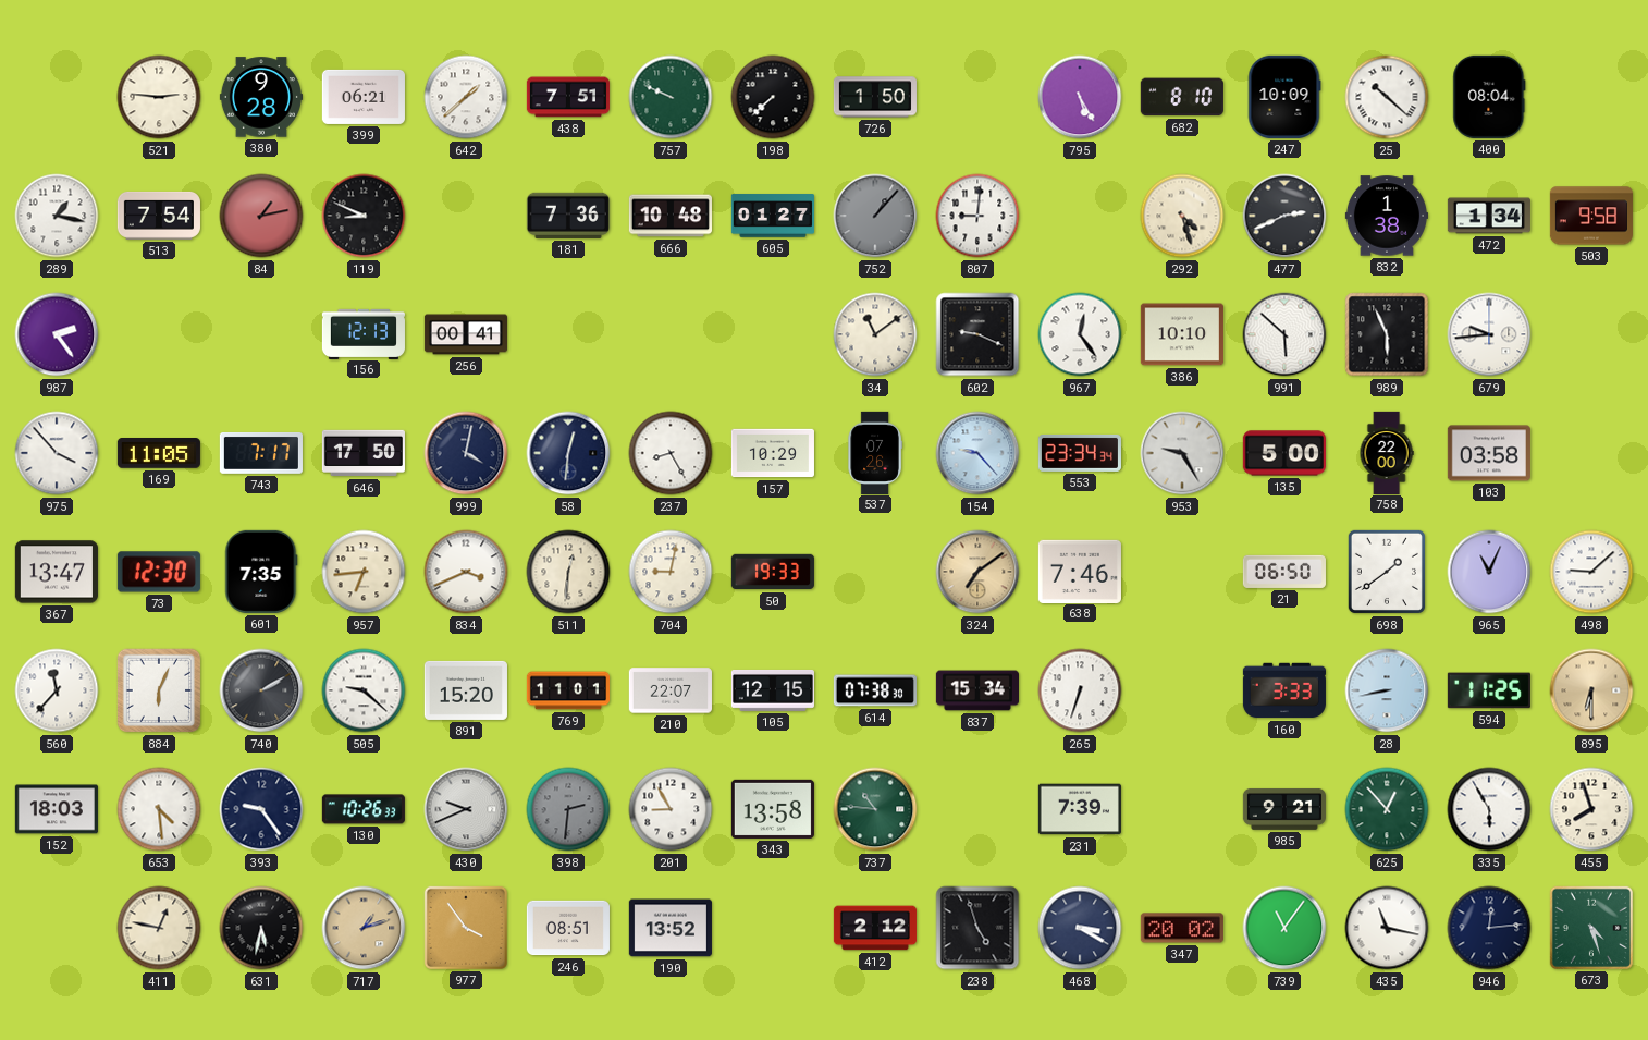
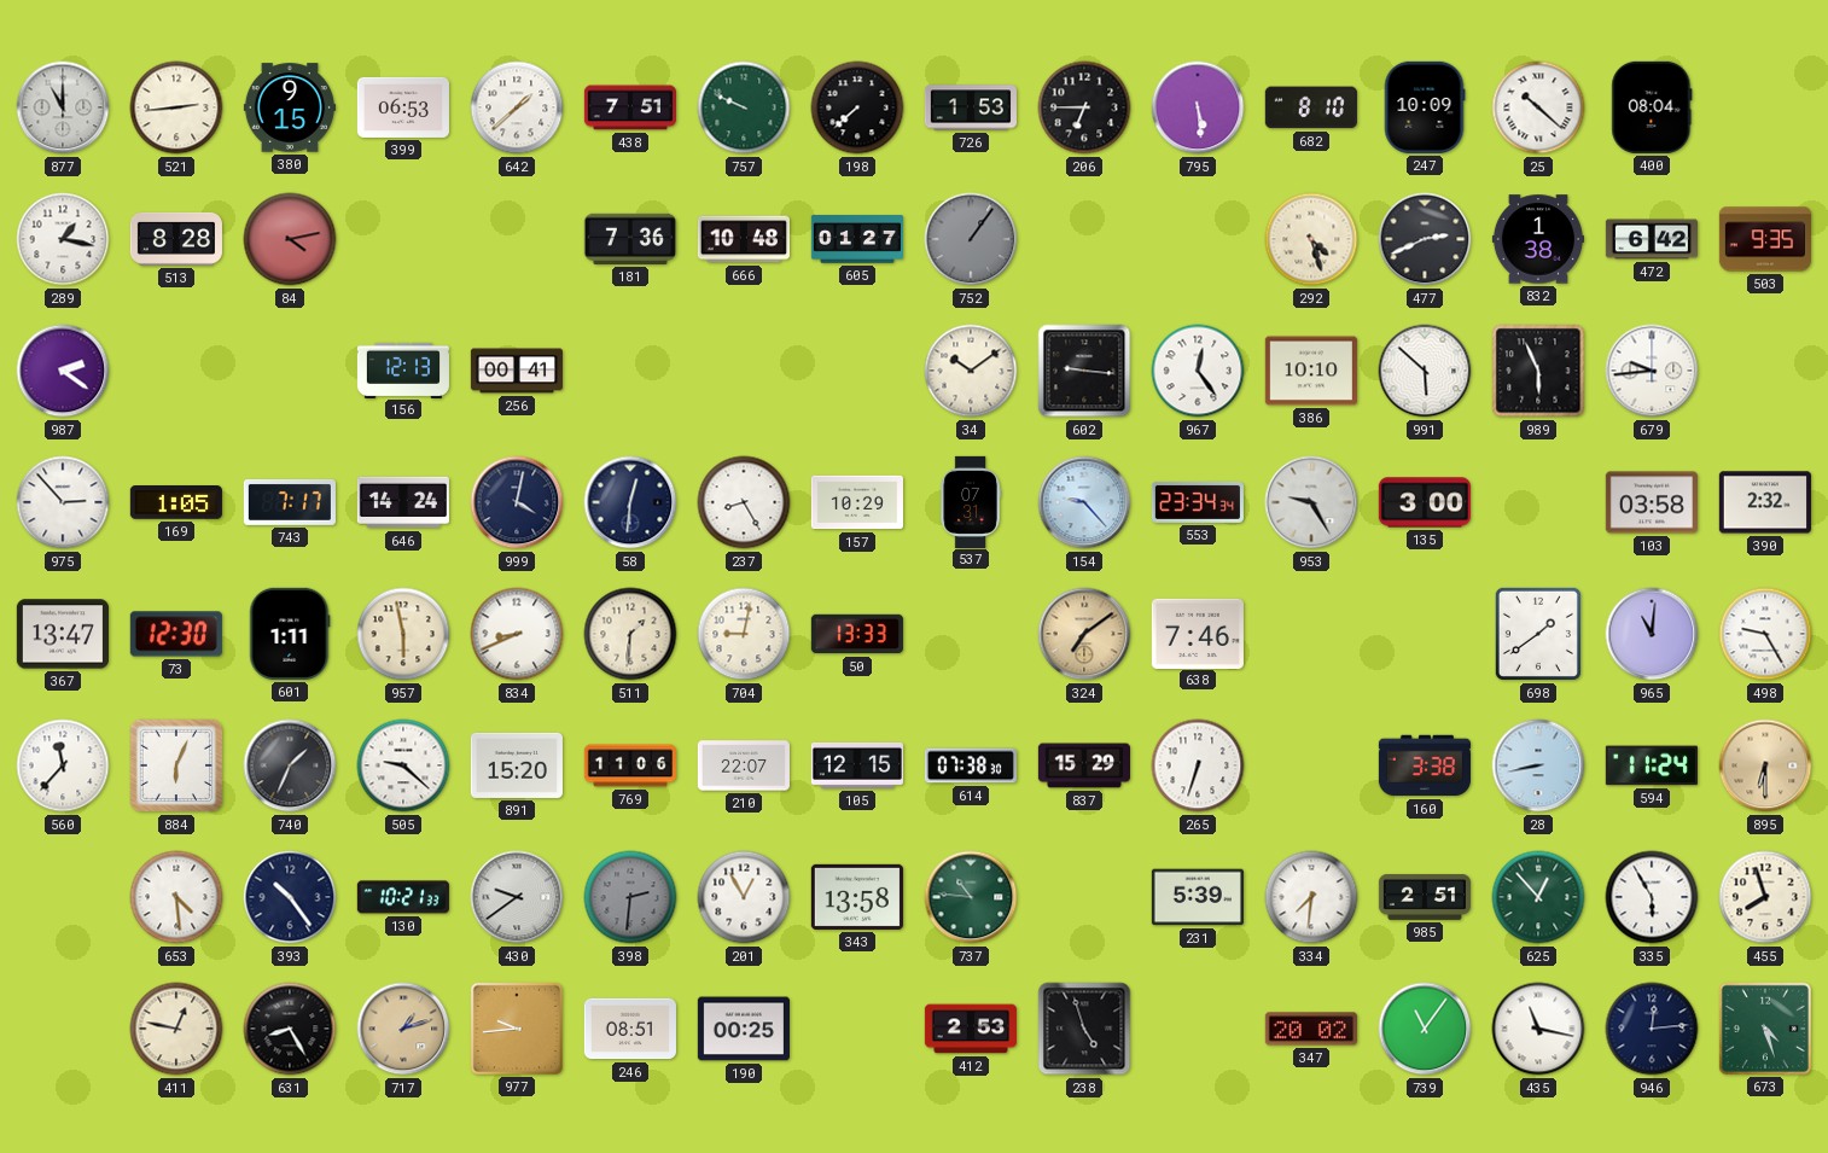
877: none -> 11:00 (63, 107)
521: 2:46 -> 2:44 (176, 107)
380: 9:28 -> 9:15 (290, 107)
399: 06:21 -> 06:53 (403, 107)
726: 1:50 -> 1:53 (971, 107)
206: none -> 6:45 (1084, 107)
795: 5:25 -> 5:29 (1198, 107)
513: 7:54 -> 8:28 (176, 239)
84: 1:13 -> 4:13 (290, 239)
119: 8:49 -> none (364, 216)
752: 1:07 -> 1:06 (971, 239)
807: 9:01 -> none (977, 216)
472: 1:34 -> 6:42 (1652, 239)
503: 9:58 -> 9:35 (1765, 239)
987: 2:24 -> 2:21 (63, 371)
34: 11:09 -> 10:09 (971, 371)
602: 9:19 -> 9:16 (1084, 371)
975: 3:53 -> 2:53 (63, 502)
169: 11:05 -> 1:05 (176, 502)
646: 17:50 -> 14:24 (403, 502)
537: 07:26 -> 07:31 (971, 501)
135: 5:00 -> 3:00 (1425, 502)
758: 22:00 -> none (1387, 452)
390: none -> 2:32 (1765, 502)
601: 7:35 -> 1:11 (290, 634)
957: 6:44 -> 5:58 (403, 634)
834: 3:41 -> 8:41 (517, 634)
511: 12:31 -> 1:31 (630, 634)
50: 19:33 -> 13:33 (857, 634)
21: 06:50 -> none (1284, 572)
965: 11:04 -> 11:01 (1652, 634)
498: 9:08 -> 9:25 (1765, 634)
740: 2:10 -> 1:34 (290, 765)
769: 11:01 -> 11:06 (629, 765)
837: 15:34 -> 15:29 (1083, 765)
160: 3:33 -> 3:38 (1425, 765)
594: 11:25 -> 11:24 (1652, 765)
152: 18:03 -> none (57, 809)
393: 9:24 -> 10:24 (290, 897)
130: 10:26 -> 10:21 (403, 897)
430: 9:41 -> 9:39 (517, 897)
201: 8:55 -> 12:55 (744, 897)
231: 7:39 -> 5:39 (1198, 897)
334: none -> 7:31 (1311, 897)
985: 9:21 -> 2:51 (1425, 897)
631: 5:32 -> 8:25 (290, 1029)
977: 3:54 -> 9:44 (517, 1029)
190: 13:52 -> 00:25 (744, 1029)
412: 2:12 -> 2:53 (971, 1029)
468: 3:20 -> none (1080, 928)
